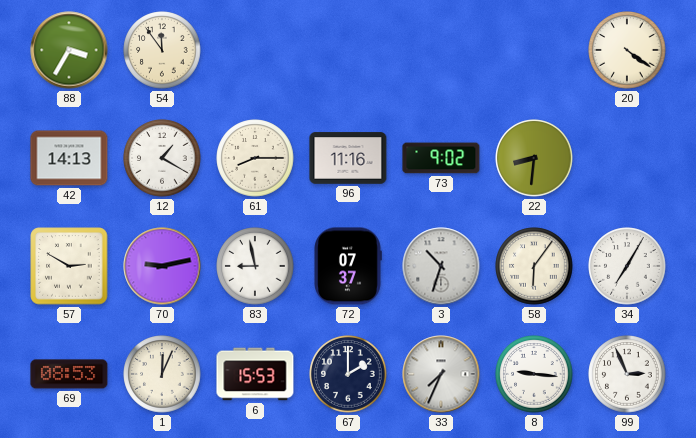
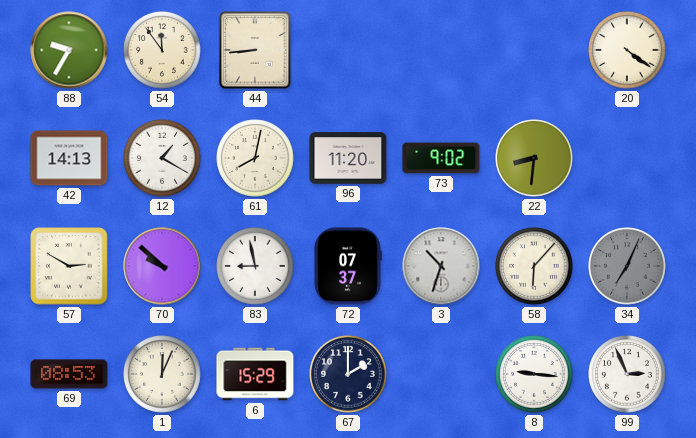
88: 3:35 -> 9:35 (69, 50)
44: none -> 8:44 (255, 50)
61: 8:15 -> 8:02 (255, 158)
96: 11:16 -> 11:20 (348, 158)
70: 9:13 -> 9:52 (162, 266)
58: 6:06 -> 6:07 (534, 266)
34: 7:05 -> 7:04 (627, 266)
34 dial: white -> grey (627, 266)
6: 15:53 -> 15:29 (255, 374)
33: 7:34 -> none (441, 374)
